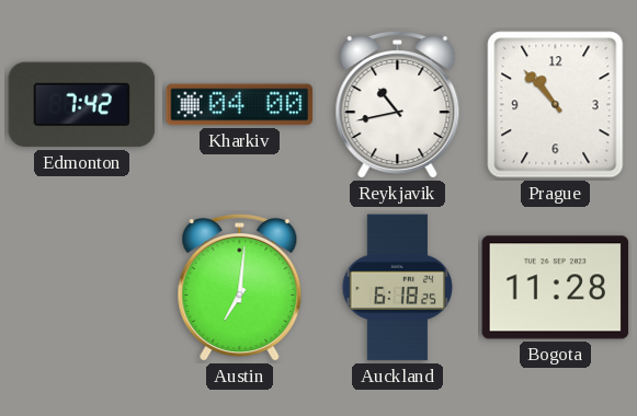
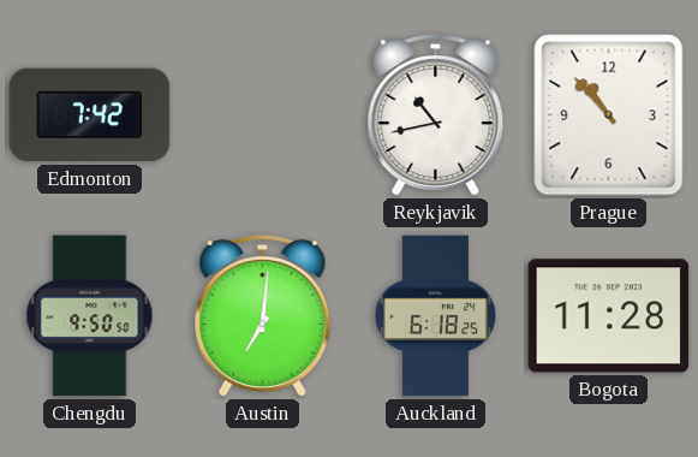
Kharkiv: 04:00 -> none (240, 105)
Chengdu: none -> 9:50 (90, 316)
